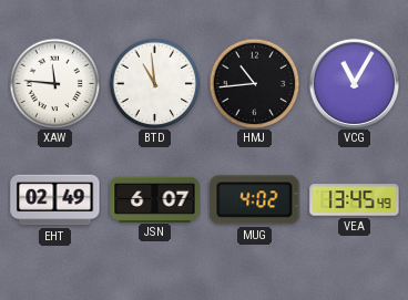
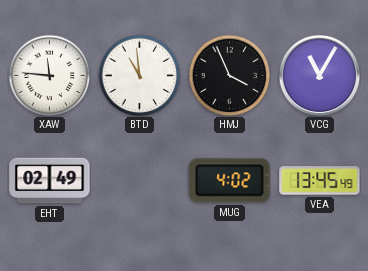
HMJ: 10:44 -> 3:56 (229, 75)
JSN: 6:07 -> none (155, 199)
